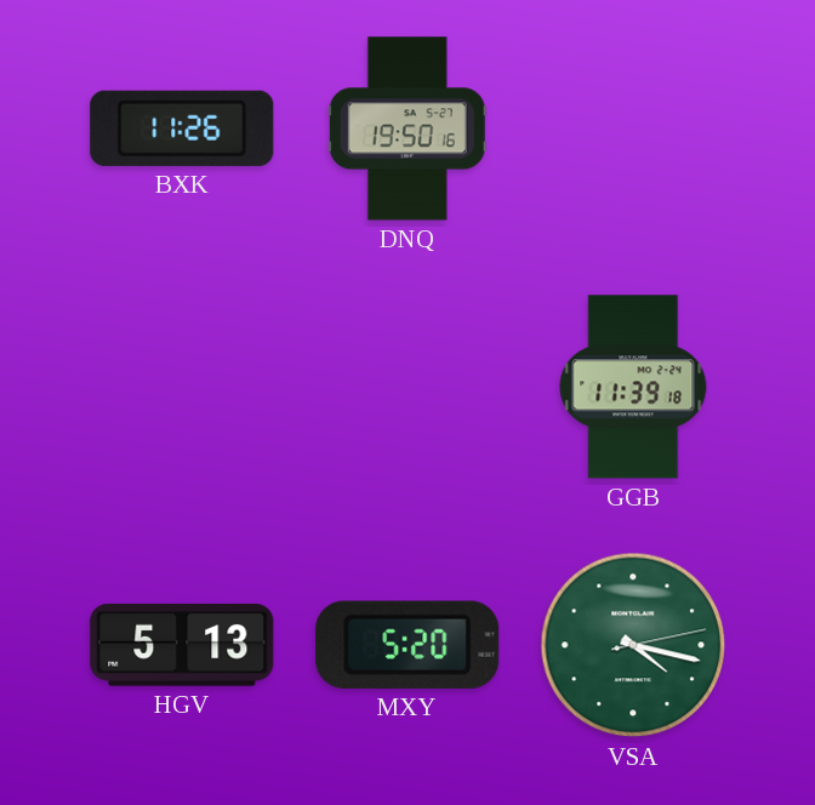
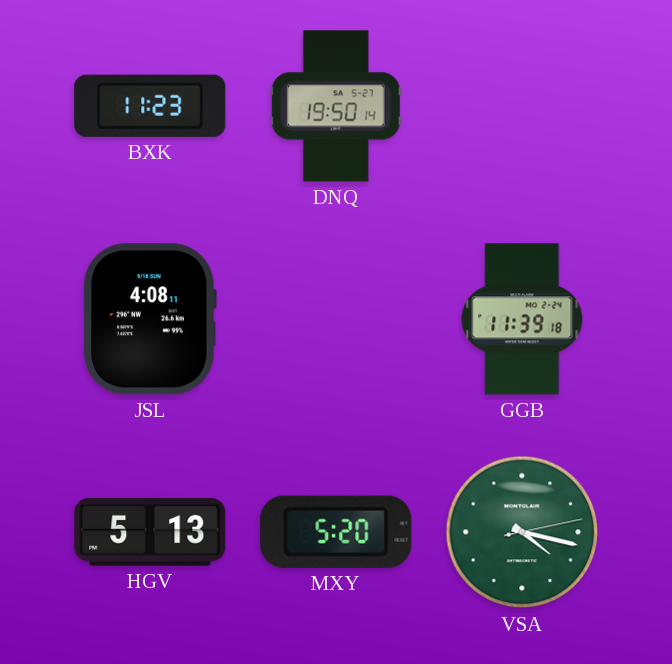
BXK: 11:26 -> 11:23 (150, 106)
DNQ: 19:50:16 -> 19:50:14 (336, 106)
JSL: none -> 4:08 (150, 319)
